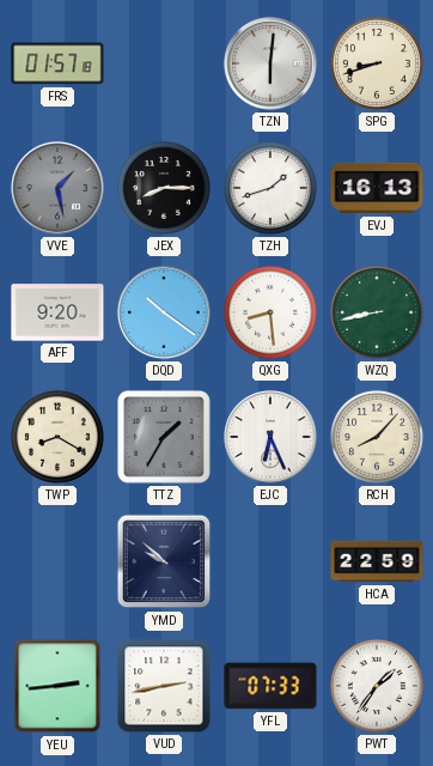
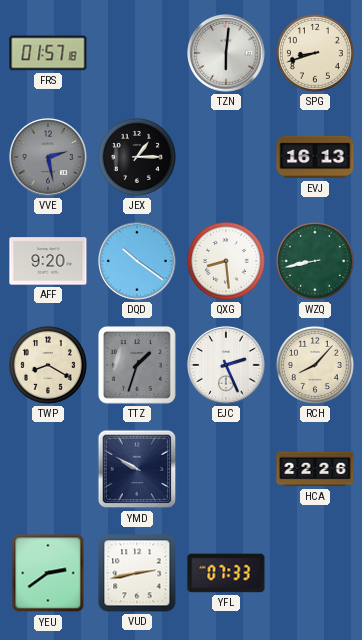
VVE: 1:28 -> 2:28 (48, 157)
JEX: 8:15 -> 1:15 (137, 157)
TZH: 1:42 -> none (270, 188)
TTZ: 1:35 -> 1:33 (138, 366)
EJC: 6:26 -> 2:26 (226, 365)
YMD: 9:52 -> 9:50 (137, 469)
HCA: 22:59 -> 22:26 (315, 469)
YEU: 2:44 -> 2:39 (48, 573)
PWT: 1:36 -> none (377, 686)
